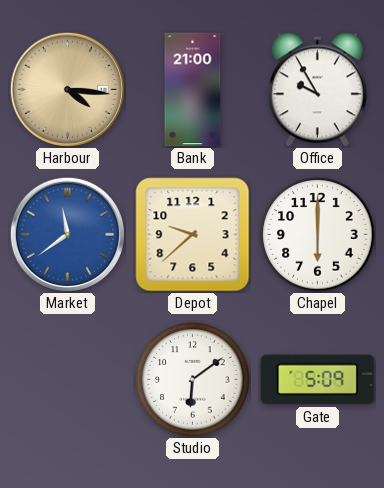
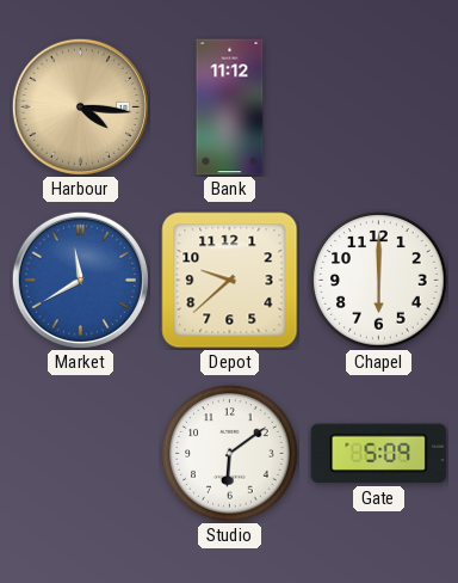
Bank: 21:00 -> 11:12 (230, 108)
Office: 9:55 -> none (317, 90)
Market: 11:39 -> 11:40 (80, 280)
